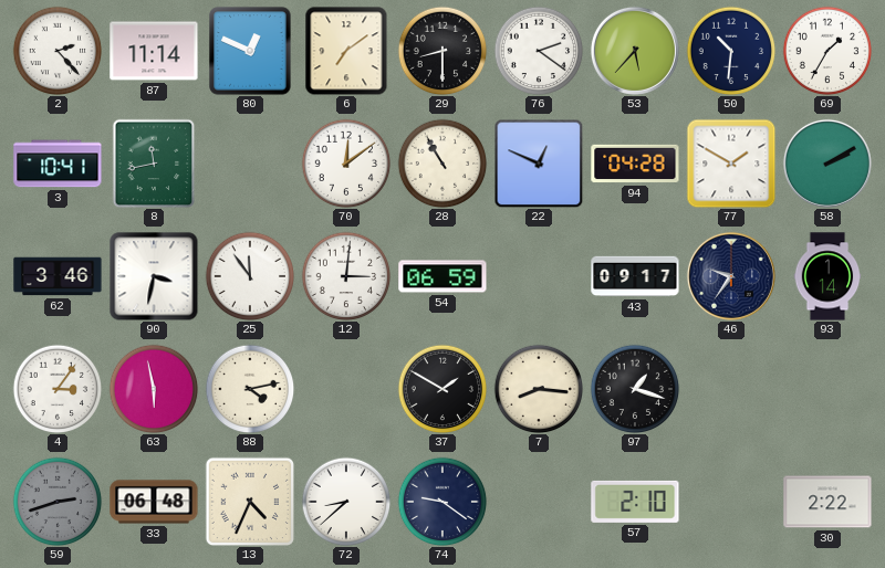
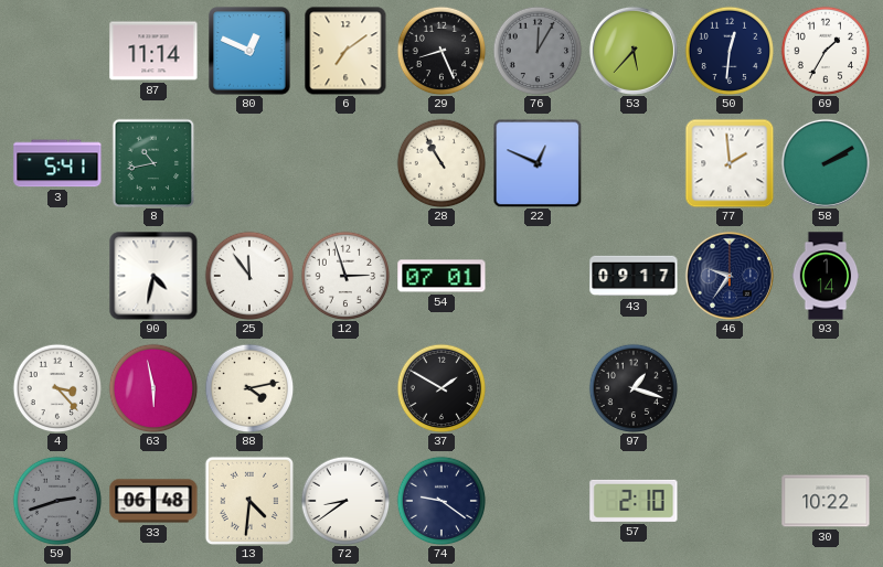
2: 2:23 -> none (58, 51)
29: 8:30 -> 8:26 (441, 51)
76: 2:21 -> 12:05 (538, 51)
76 dial: white -> grey (538, 51)
50: 10:31 -> 12:31 (730, 51)
3: 10:41 -> 5:41 (57, 163)
8: 11:43 -> 10:43 (153, 163)
70: 12:09 -> none (346, 164)
94: 04:28 -> none (635, 164)
77: 1:50 -> 1:59 (730, 163)
62: 3:46 -> none (58, 276)
90: 3:32 -> 4:32 (153, 276)
12: 3:01 -> 2:57 (345, 276)
54: 06:59 -> 07:01 (441, 276)
4: 3:06 -> 3:23 (57, 388)
7: 8:16 -> none (539, 389)
13: 4:34 -> 4:31 (248, 500)
72: 8:38 -> 8:39 (345, 501)
30: 2:22 -> 10:22 (826, 501)
